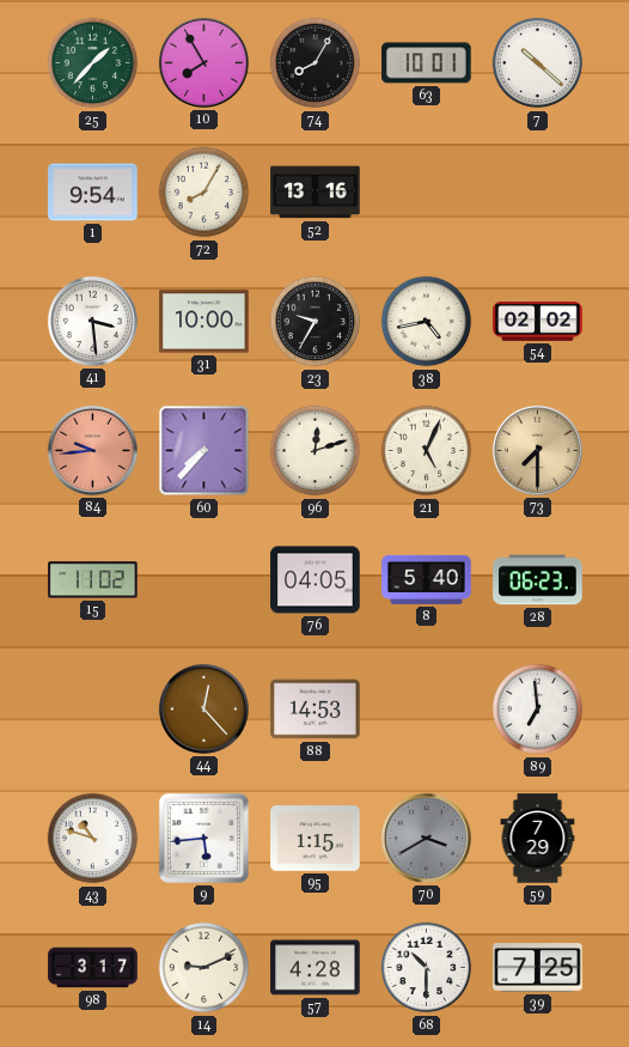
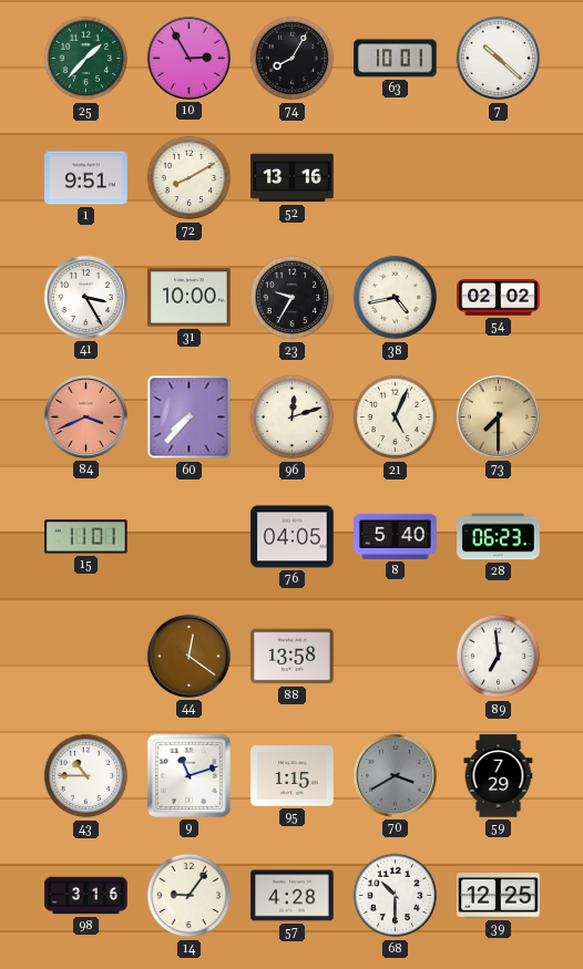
10: 7:55 -> 2:55 (188, 58)
1: 9:54 -> 9:51 (86, 178)
72: 8:05 -> 8:10 (190, 178)
41: 3:29 -> 3:25 (85, 297)
84: 9:44 -> 3:41 (85, 416)
15: 11:02 -> 11:01 (86, 537)
44: 12:23 -> 12:21 (188, 656)
88: 14:53 -> 13:58 (293, 657)
43: 10:48 -> 10:45 (86, 776)
9: 5:44 -> 11:12 (188, 775)
98: 3:17 -> 3:16 (86, 896)
14: 9:11 -> 9:06 (190, 896)
39: 7:25 -> 12:25 (499, 896)
